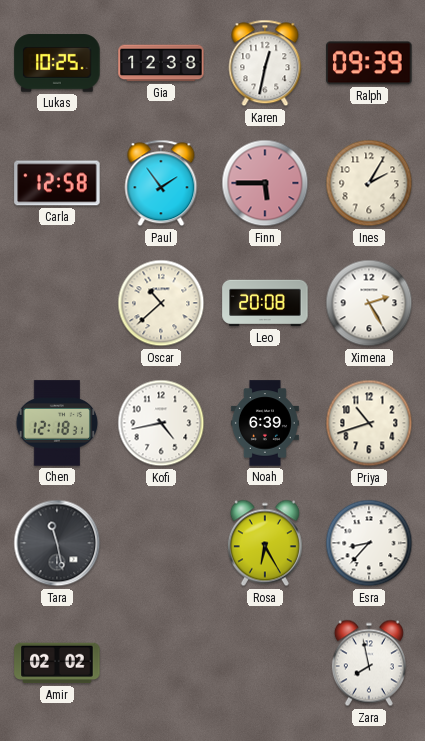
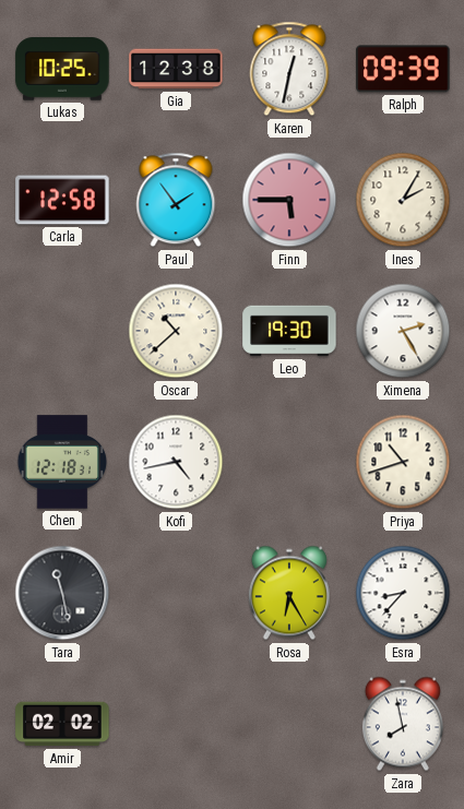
Leo: 20:08 -> 19:30 (289, 331)
Noah: 6:39 -> none (265, 423)
